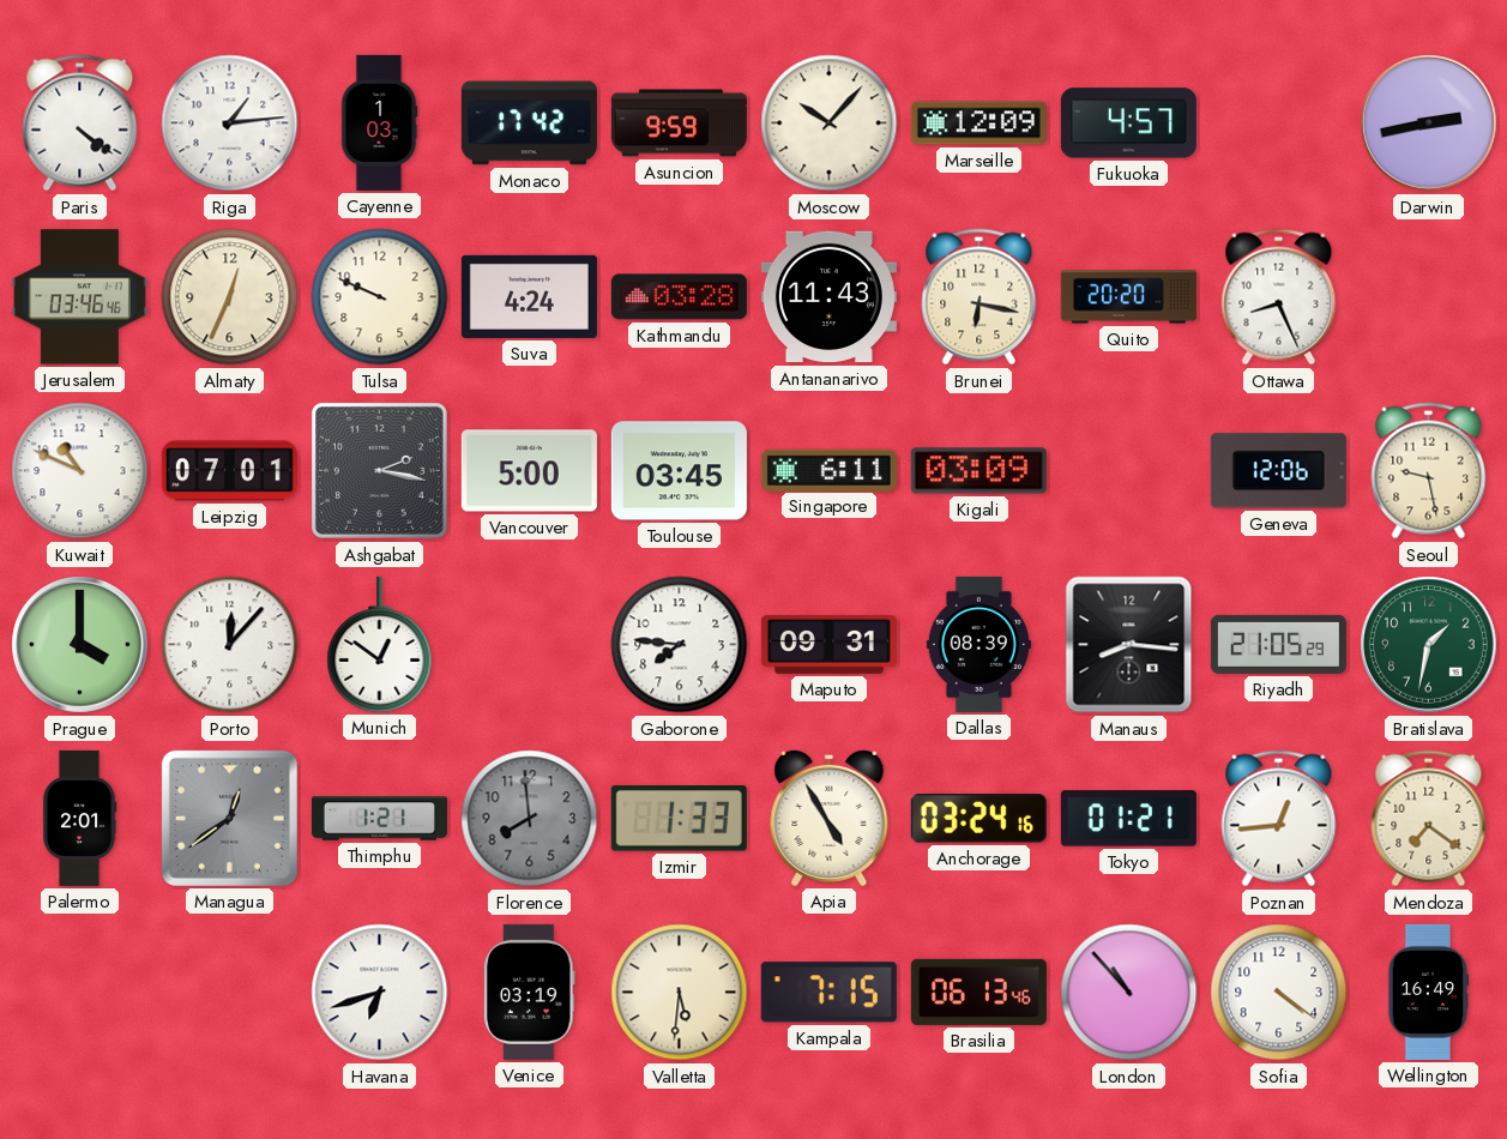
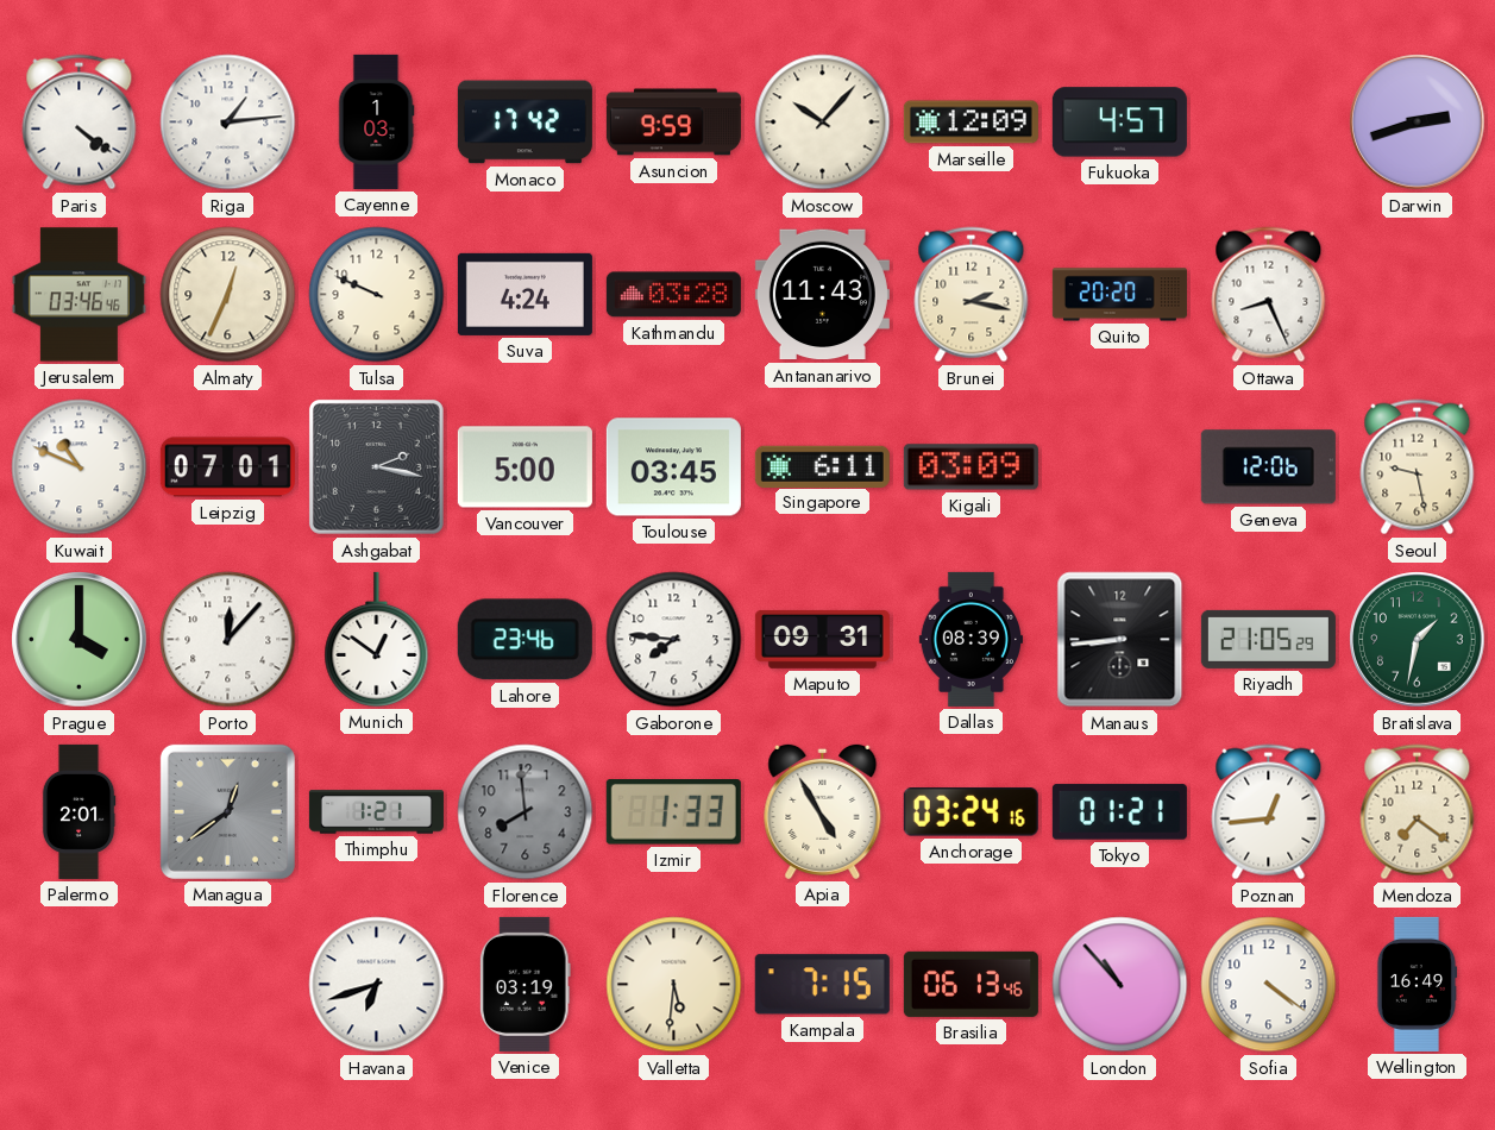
Darwin: 2:43 -> 2:42 (1418, 123)
Brunei: 6:17 -> 2:17 (972, 295)
Lahore: none -> 23:46 (524, 640)
Manaus: 8:16 -> 8:44 (1120, 640)
